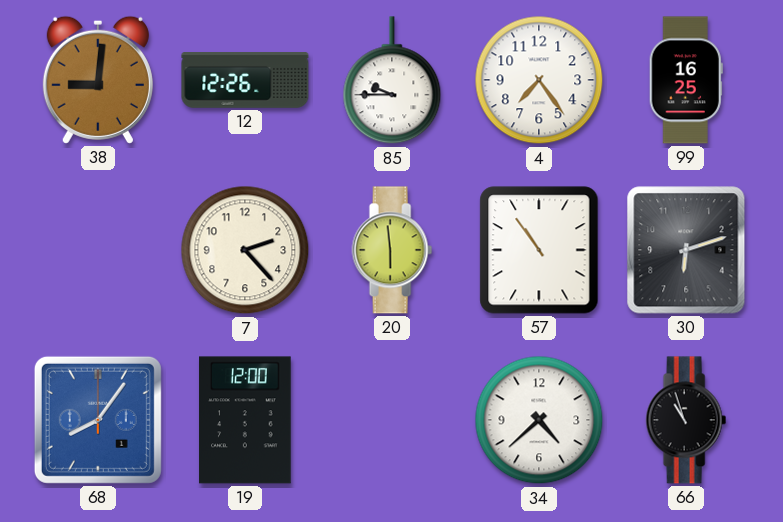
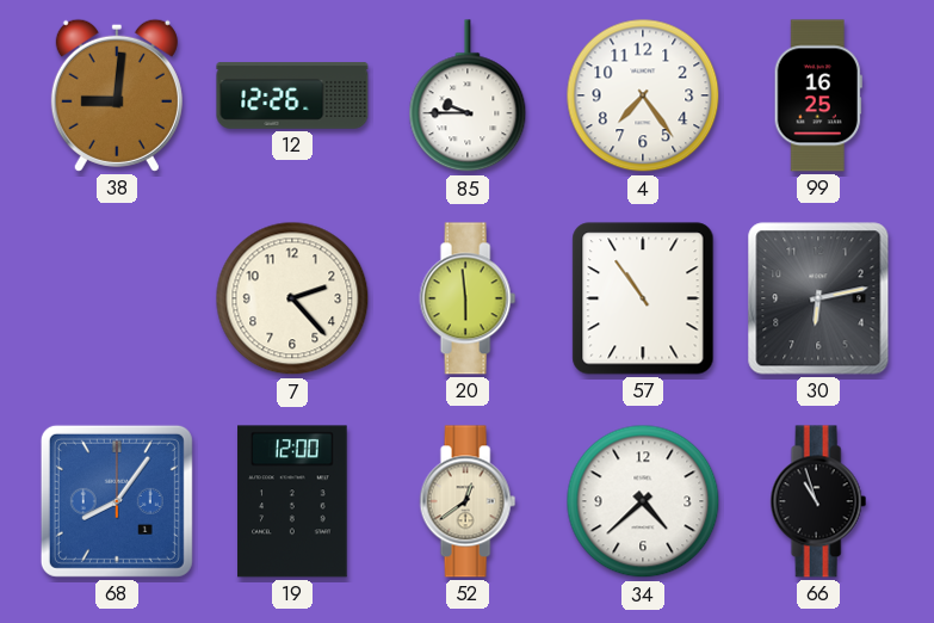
30: 6:12 -> 6:13 (818, 298)
52: none -> 12:39 (468, 501)
